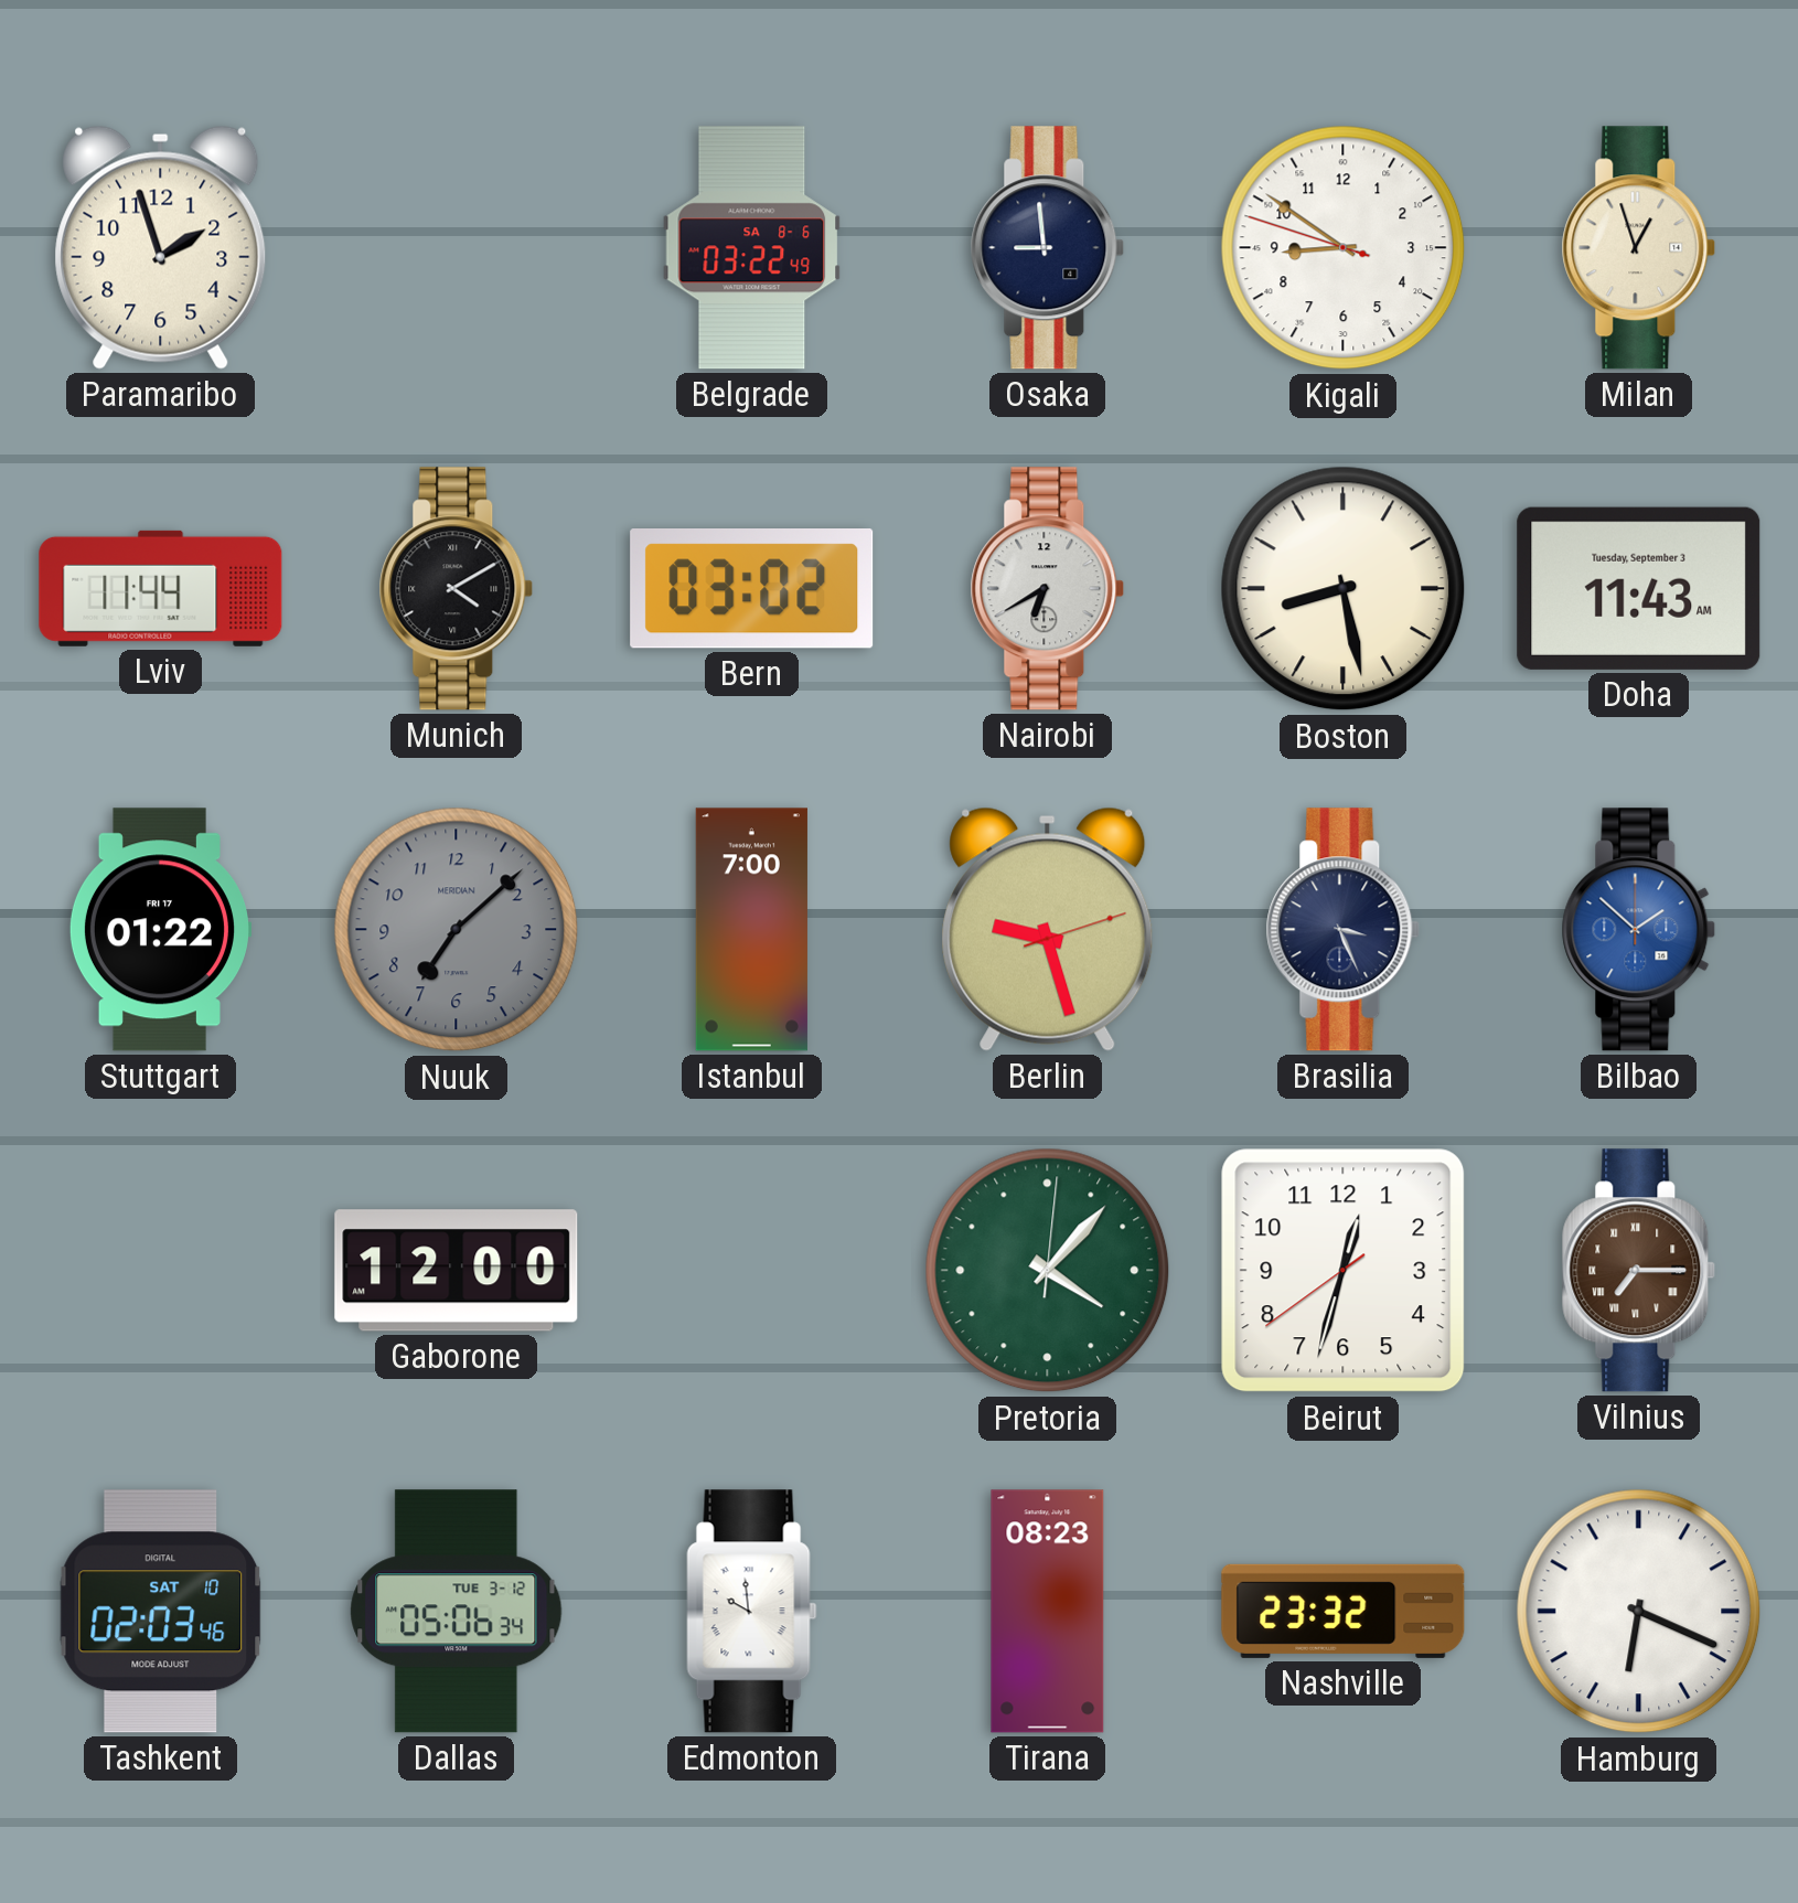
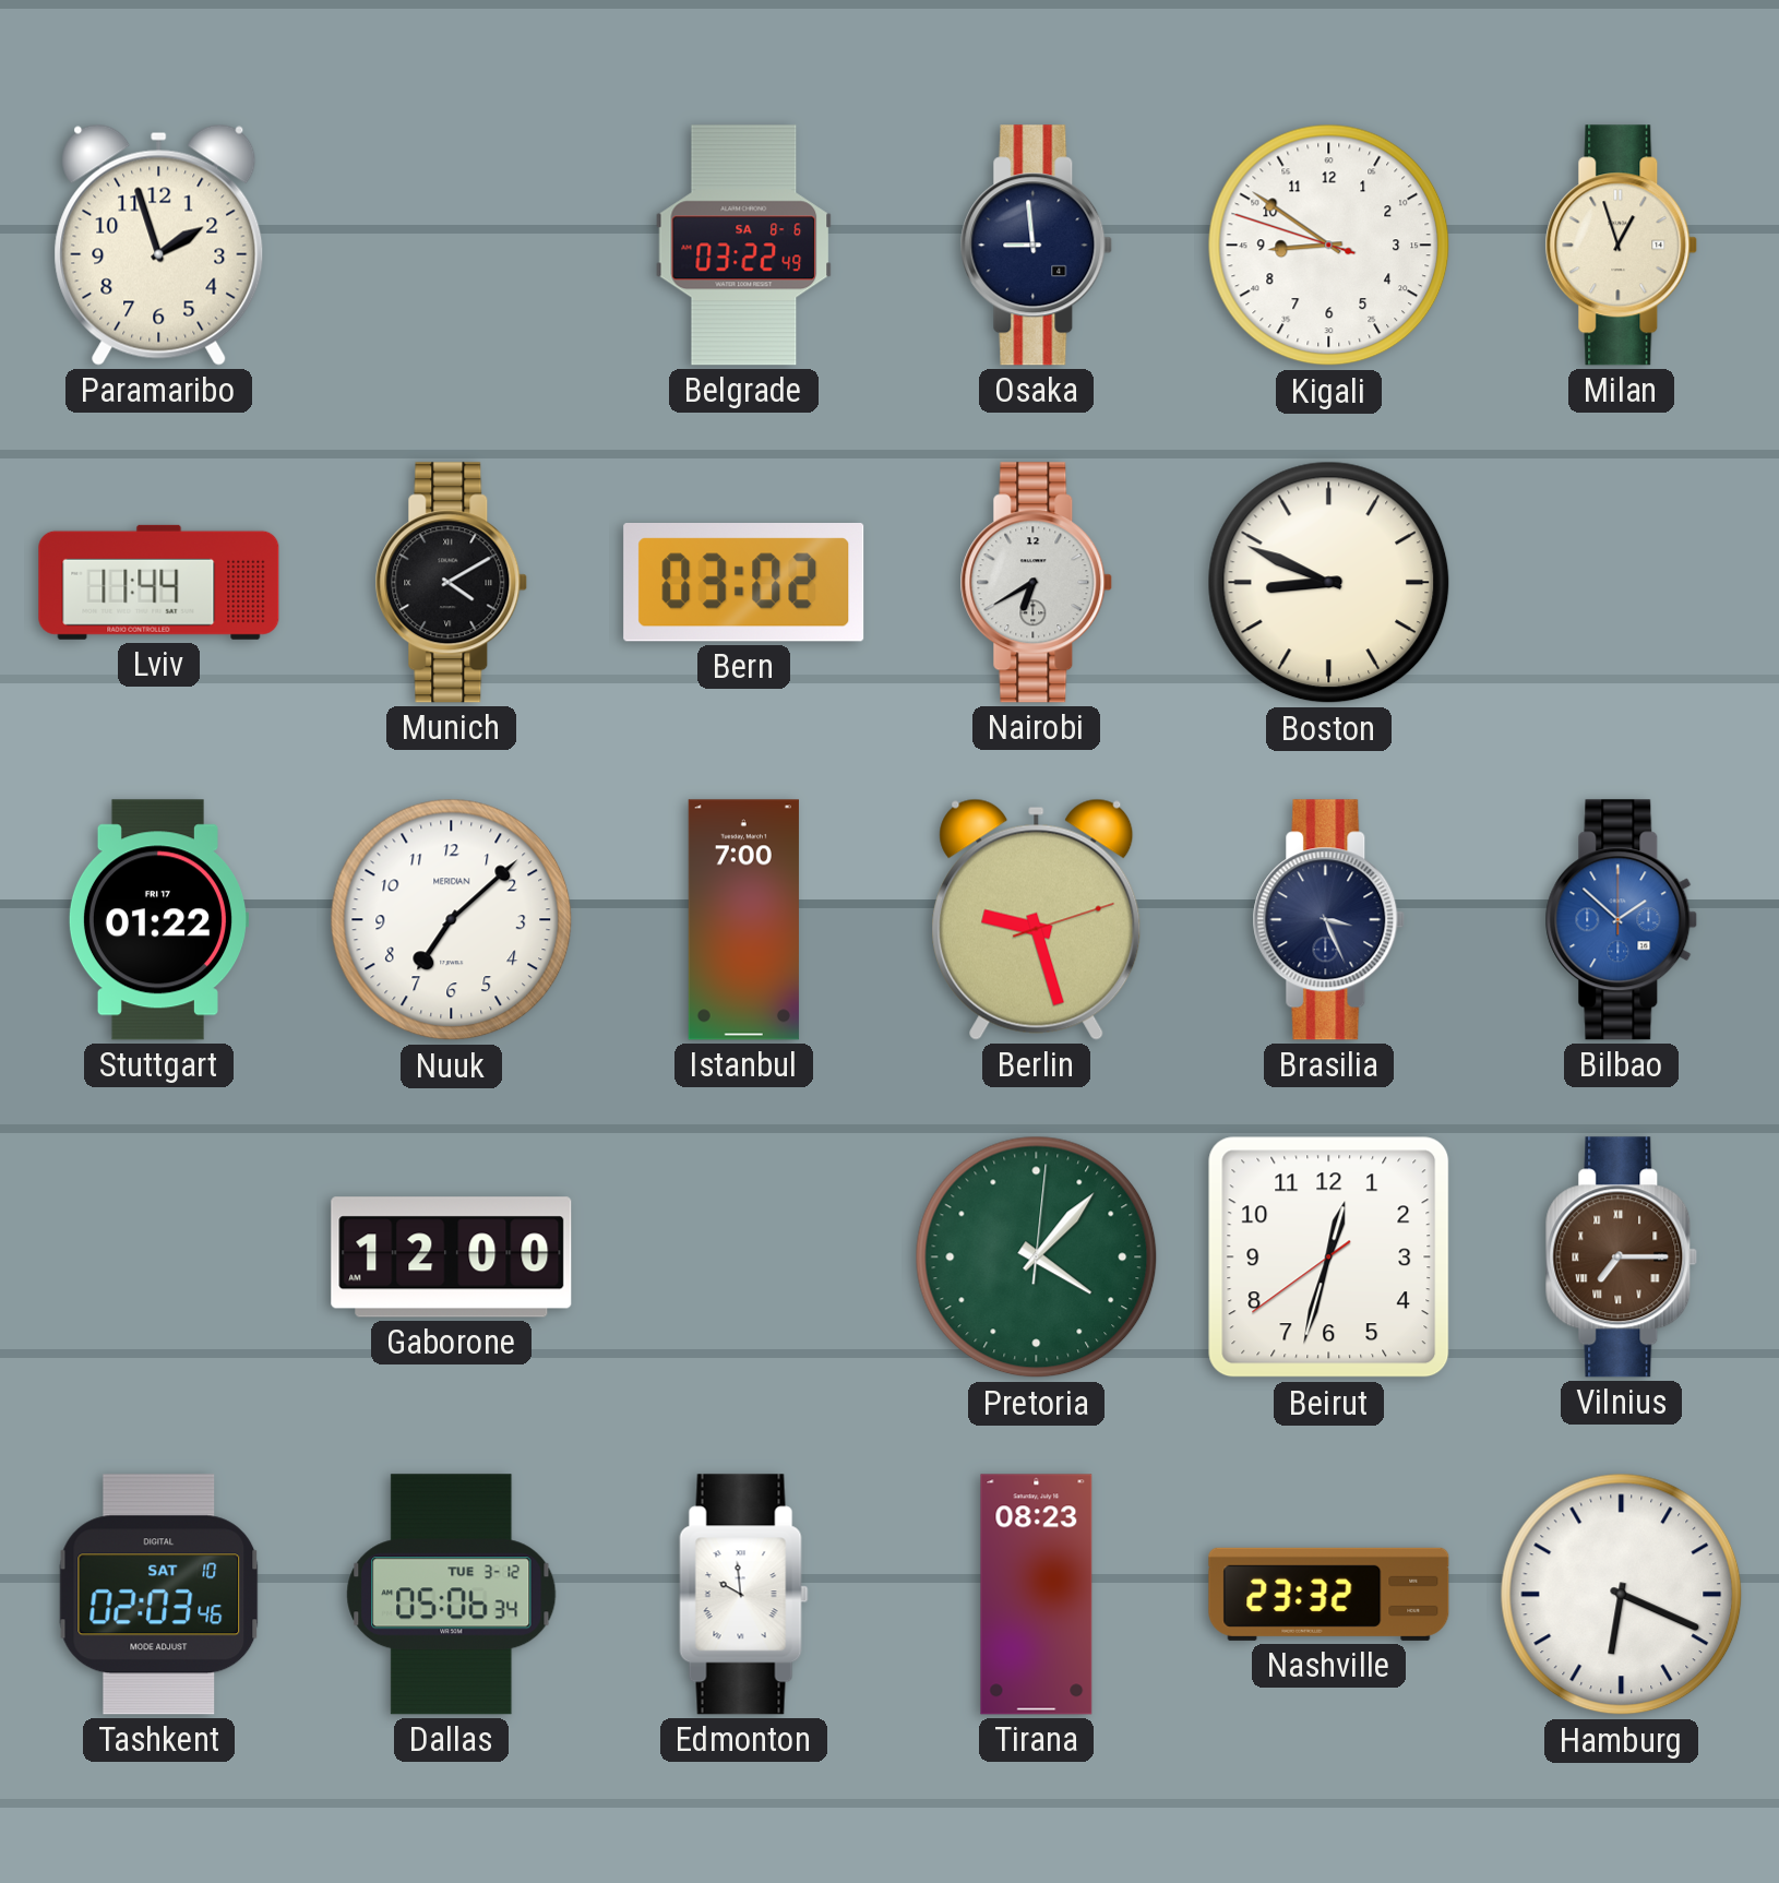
Boston: 8:28 -> 8:49 (1329, 583)
Doha: 11:43 -> none (1639, 588)
Nuuk dial: grey -> white (452, 920)
